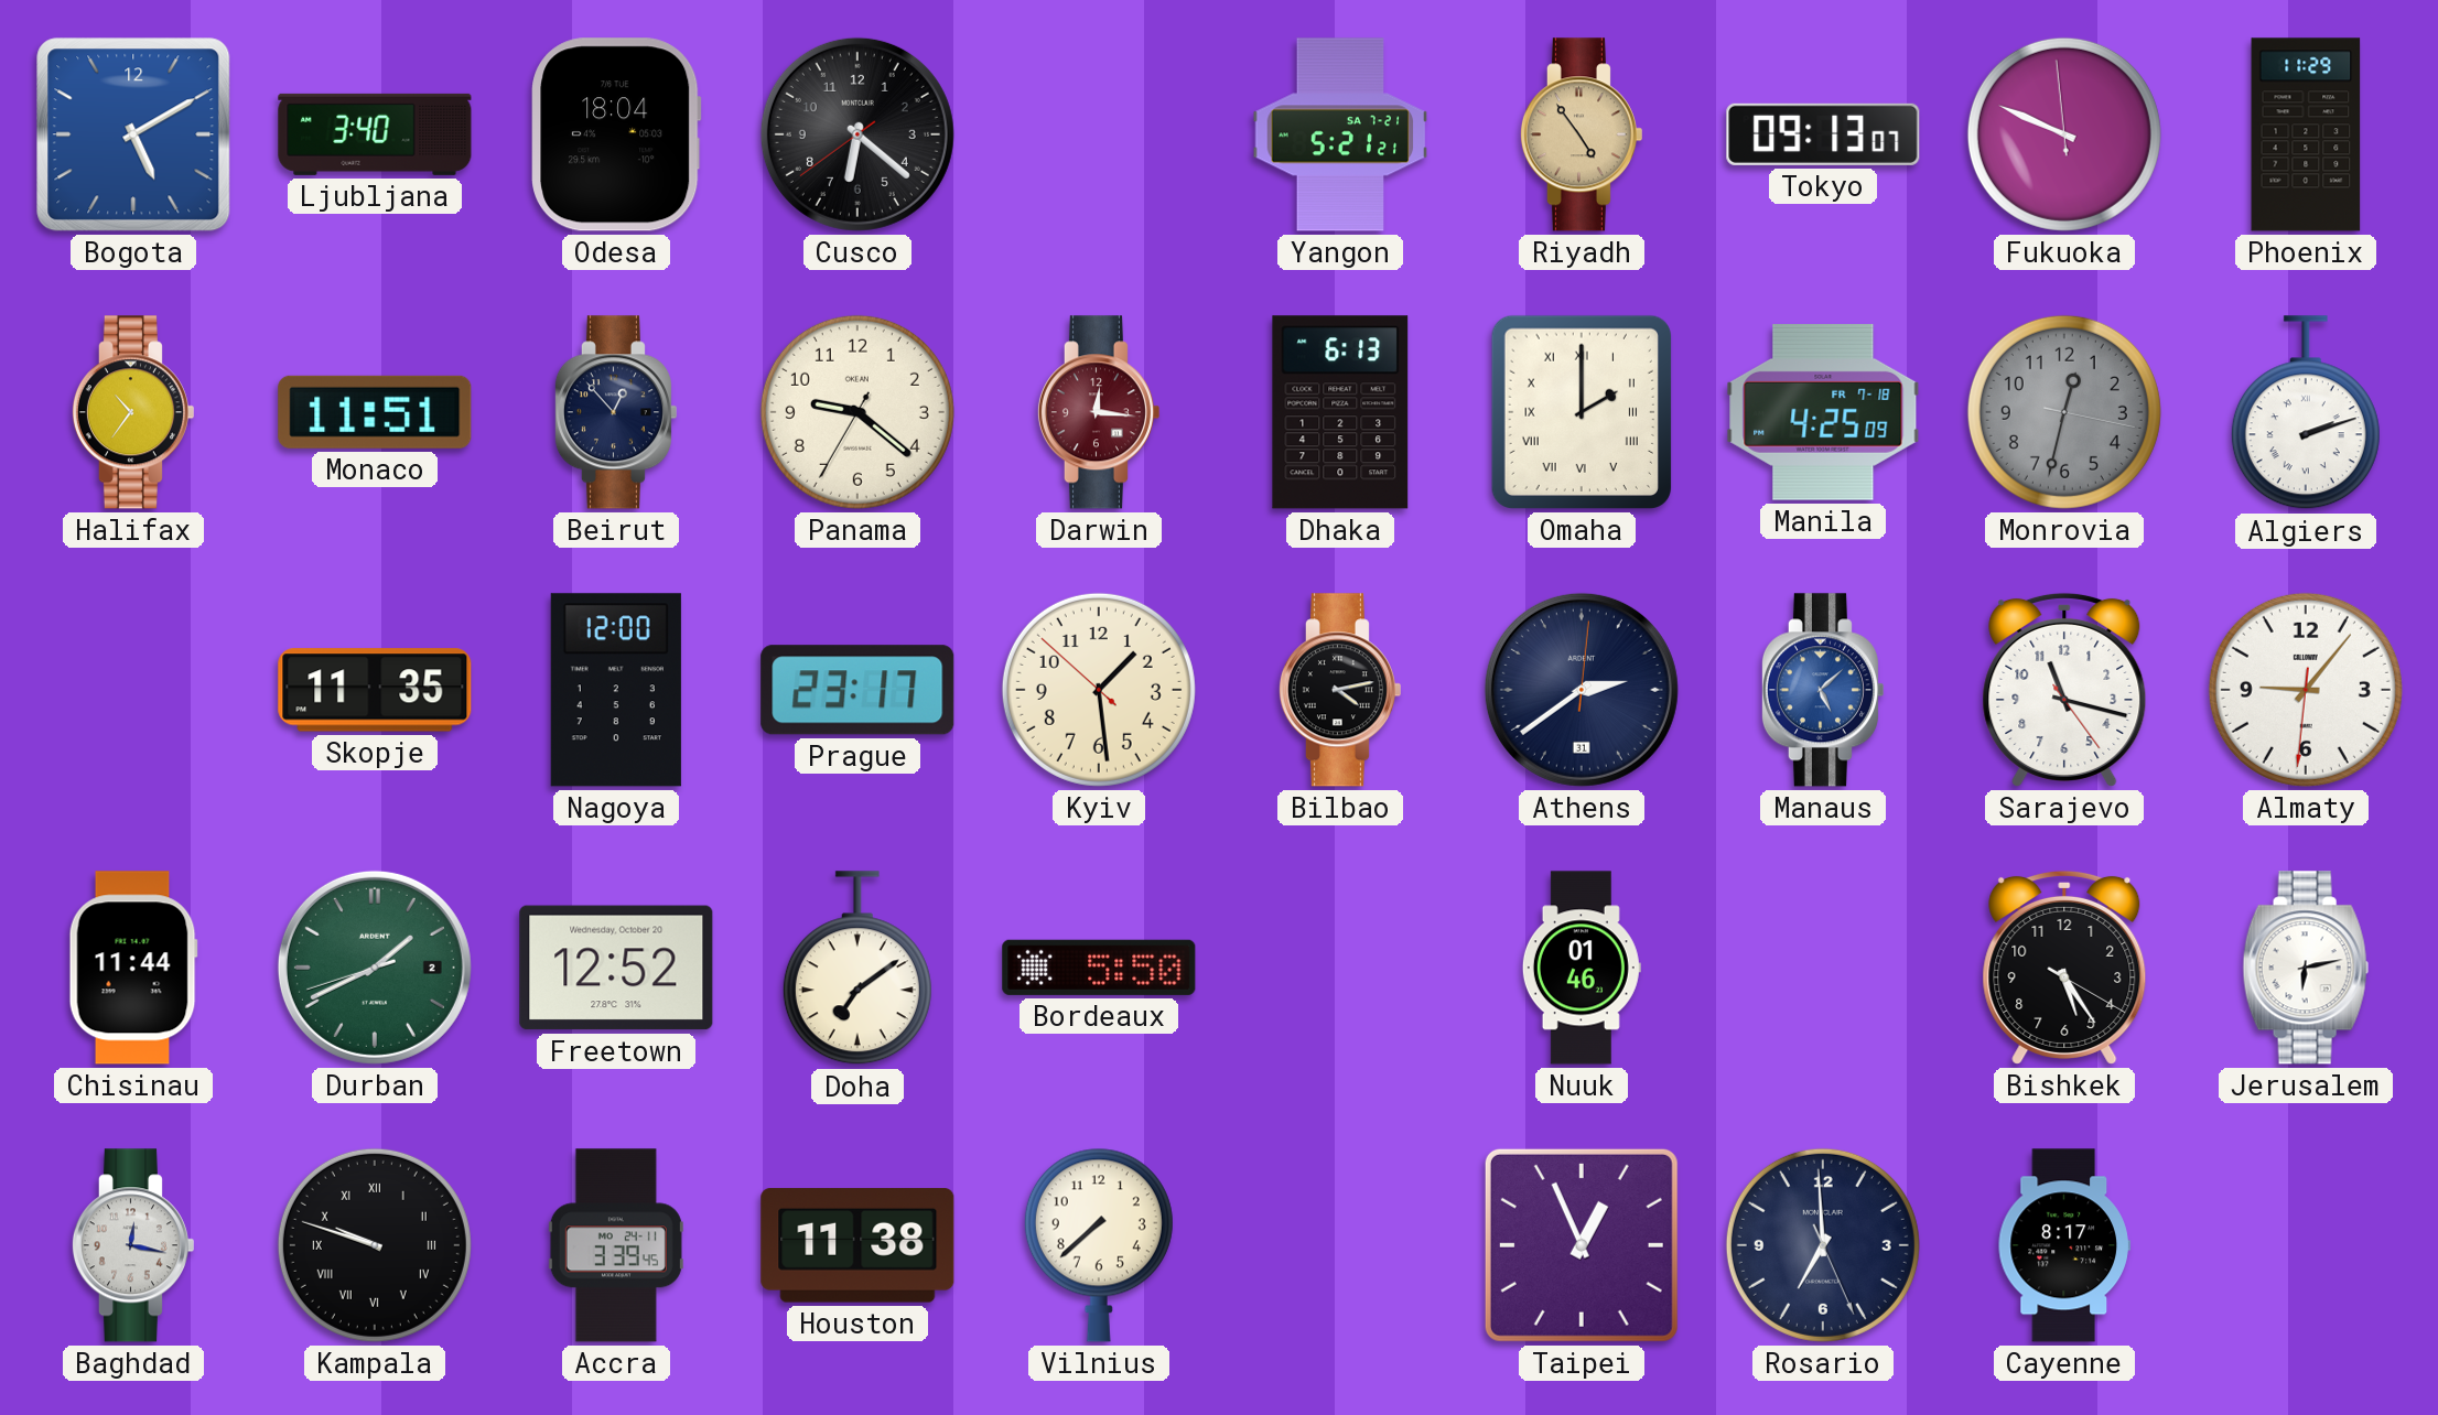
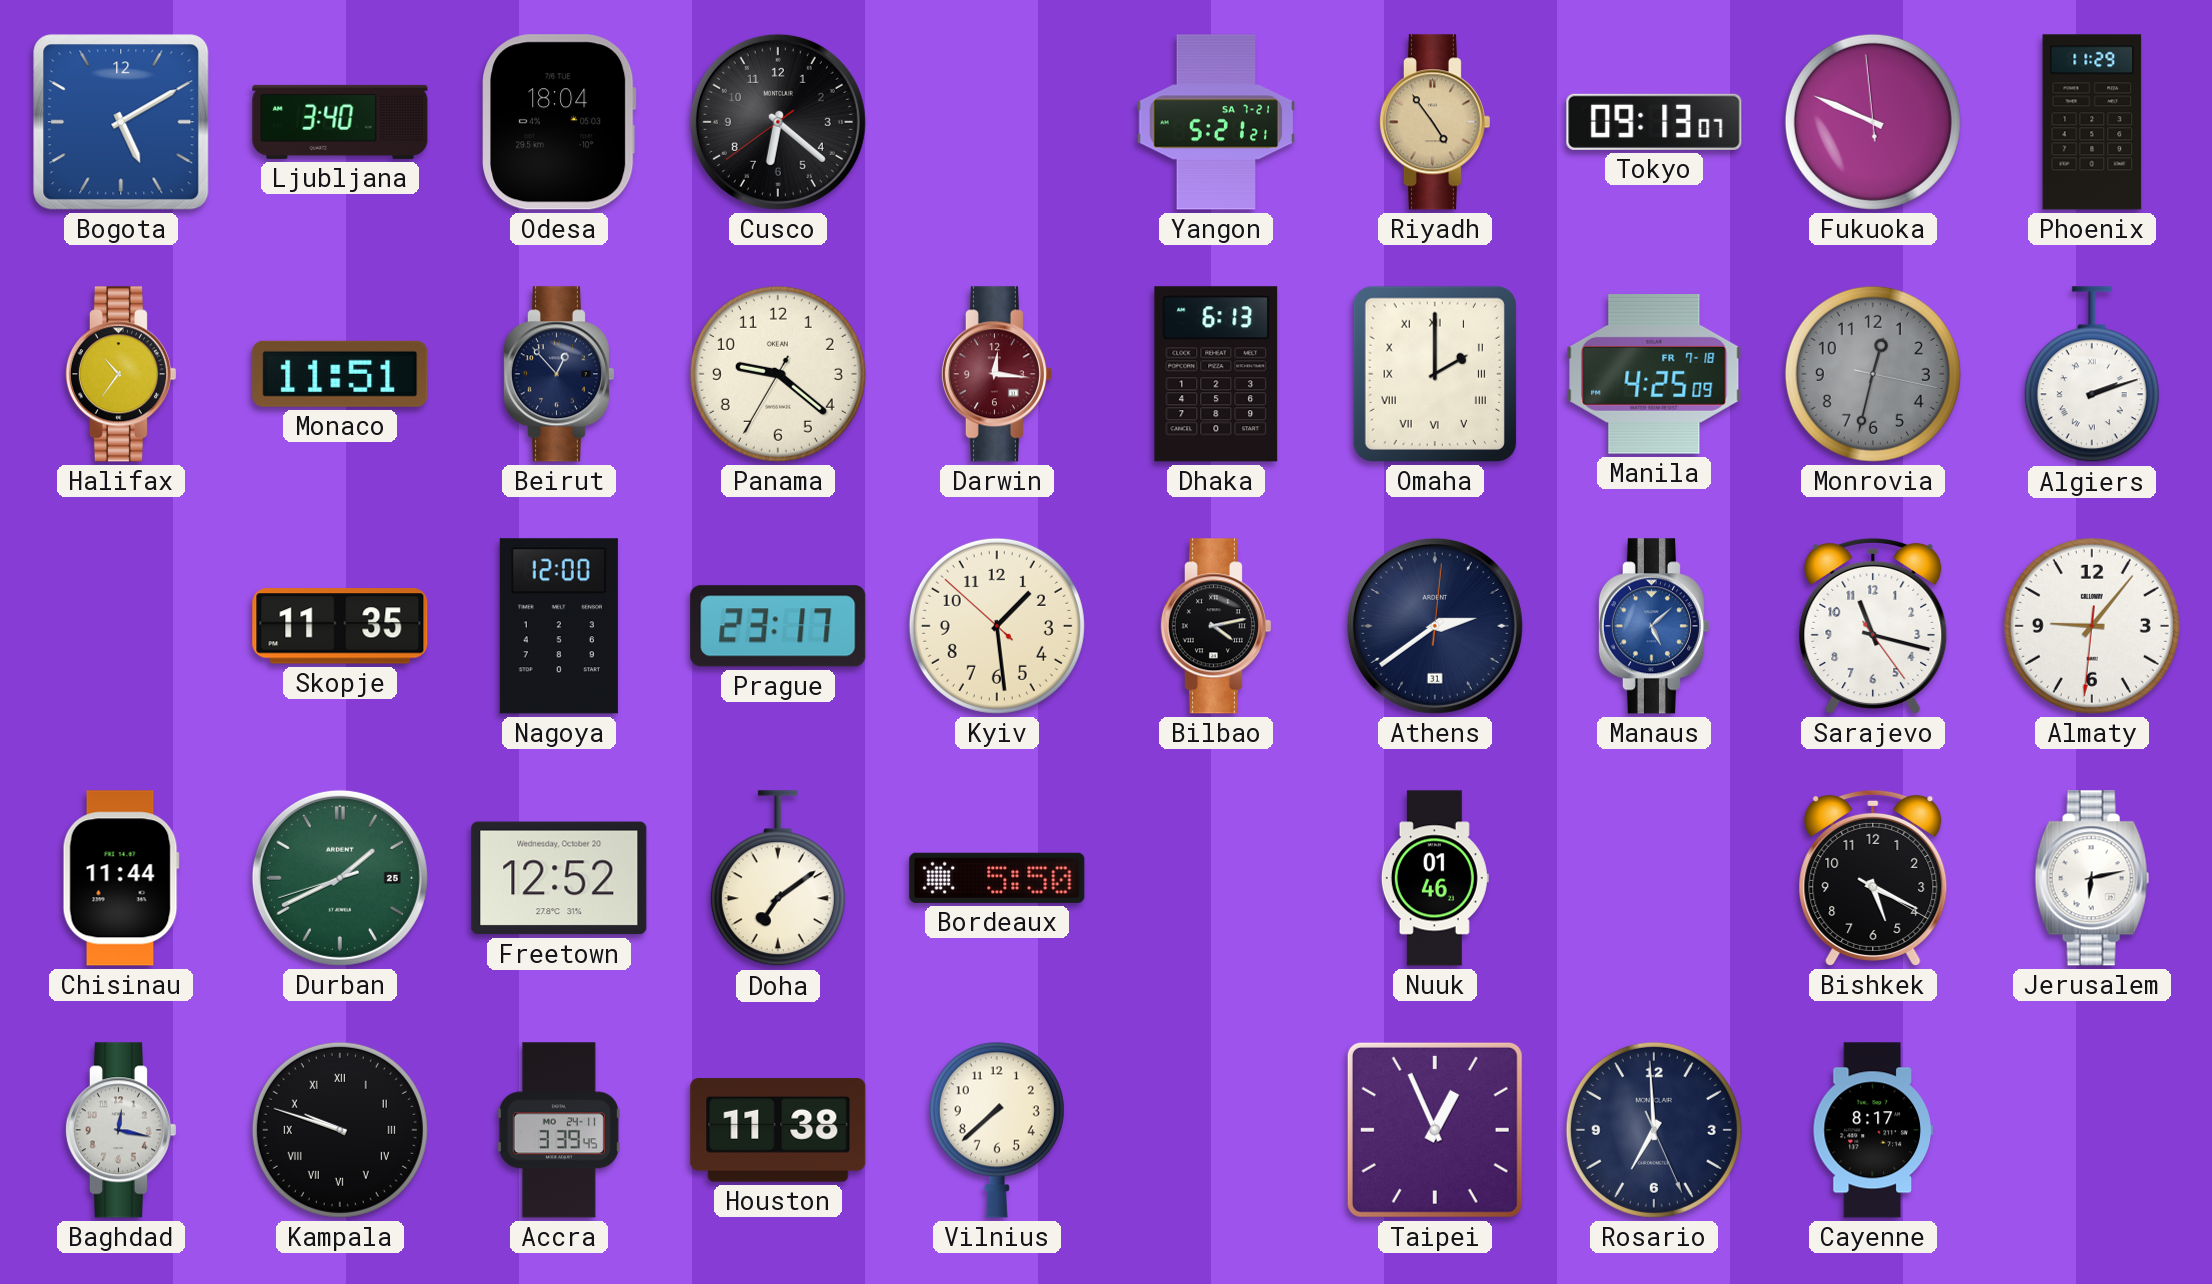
Durban date: 2 -> 25 (340, 878)
Bishkek: 5:24 -> 5:19 (1873, 878)
